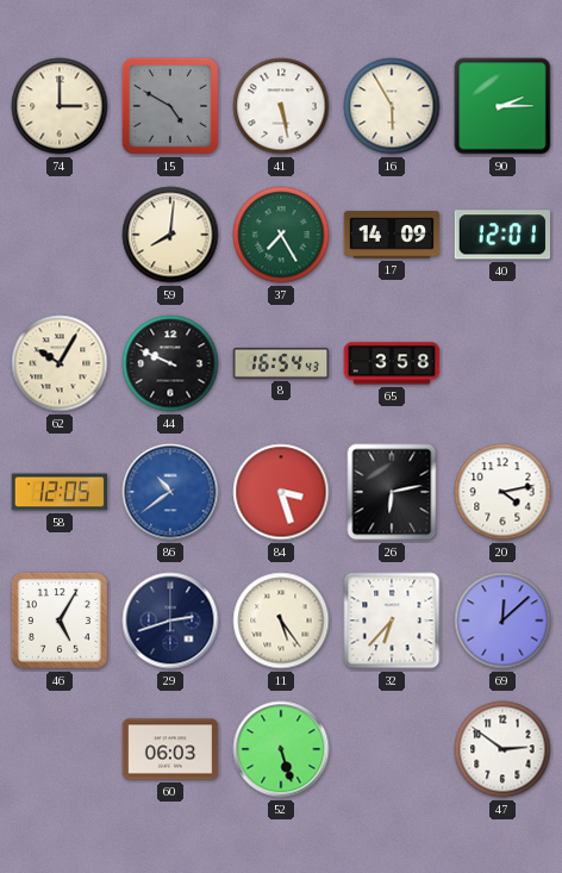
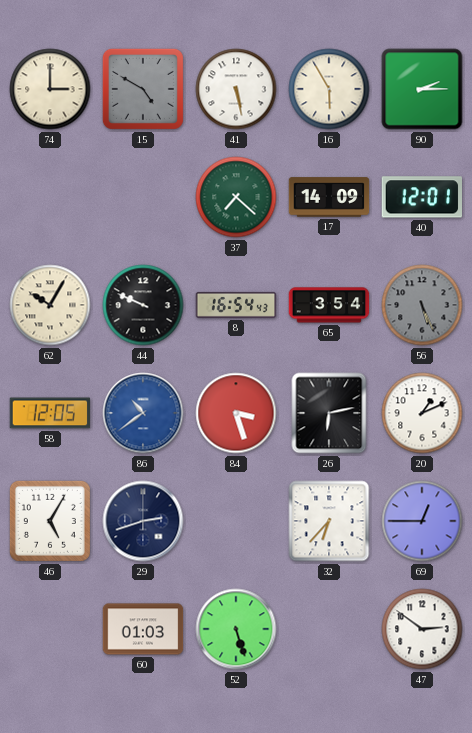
59: 8:01 -> none (170, 235)
37: 7:25 -> 7:22 (236, 197)
65: 3:58 -> 3:54 (329, 305)
56: none -> 5:26 (422, 305)
20: 4:13 -> 1:11 (422, 413)
11: 5:24 -> none (281, 621)
69: 12:08 -> 12:45 (422, 521)
60: 06:03 -> 01:03 (143, 629)
